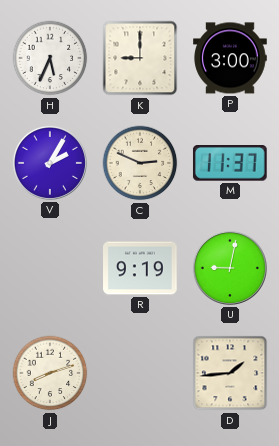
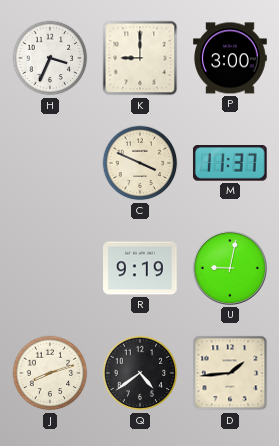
H: 5:34 -> 3:34 (50, 58)
V: 2:05 -> none (50, 163)
C: 2:49 -> 3:49 (140, 163)
Q: none -> 4:39 (140, 373)
